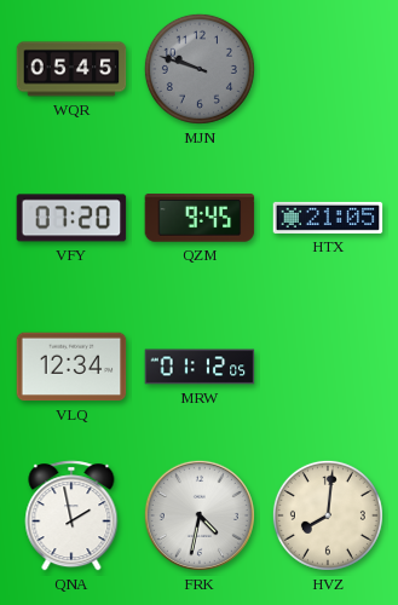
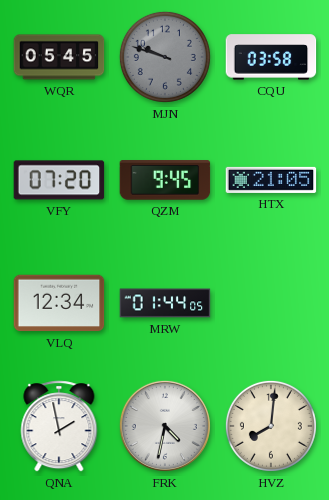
CQU: none -> 03:58 (271, 57)
MRW: 01:12 -> 01:44 (165, 303)
